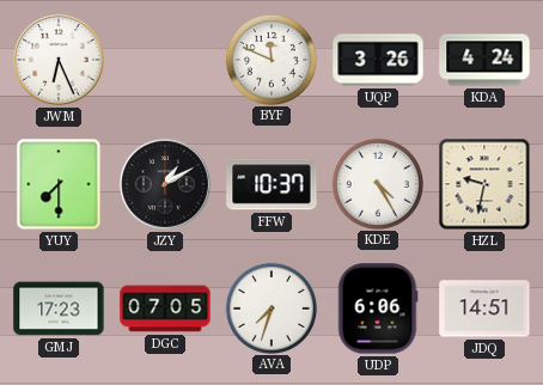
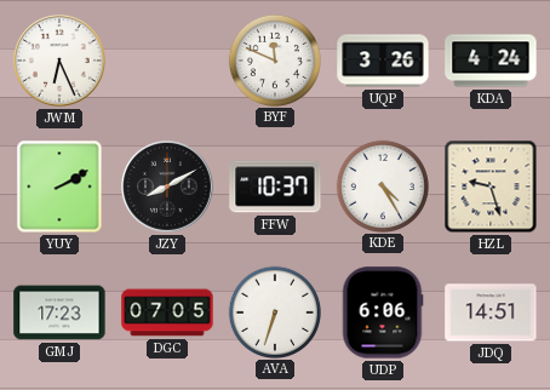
YUY: 7:30 -> 2:10 (59, 187)
JZY: 1:10 -> 8:10 (168, 188)
HZL: 9:32 -> 9:27 (491, 187)
AVA: 7:33 -> 6:33 (274, 311)
